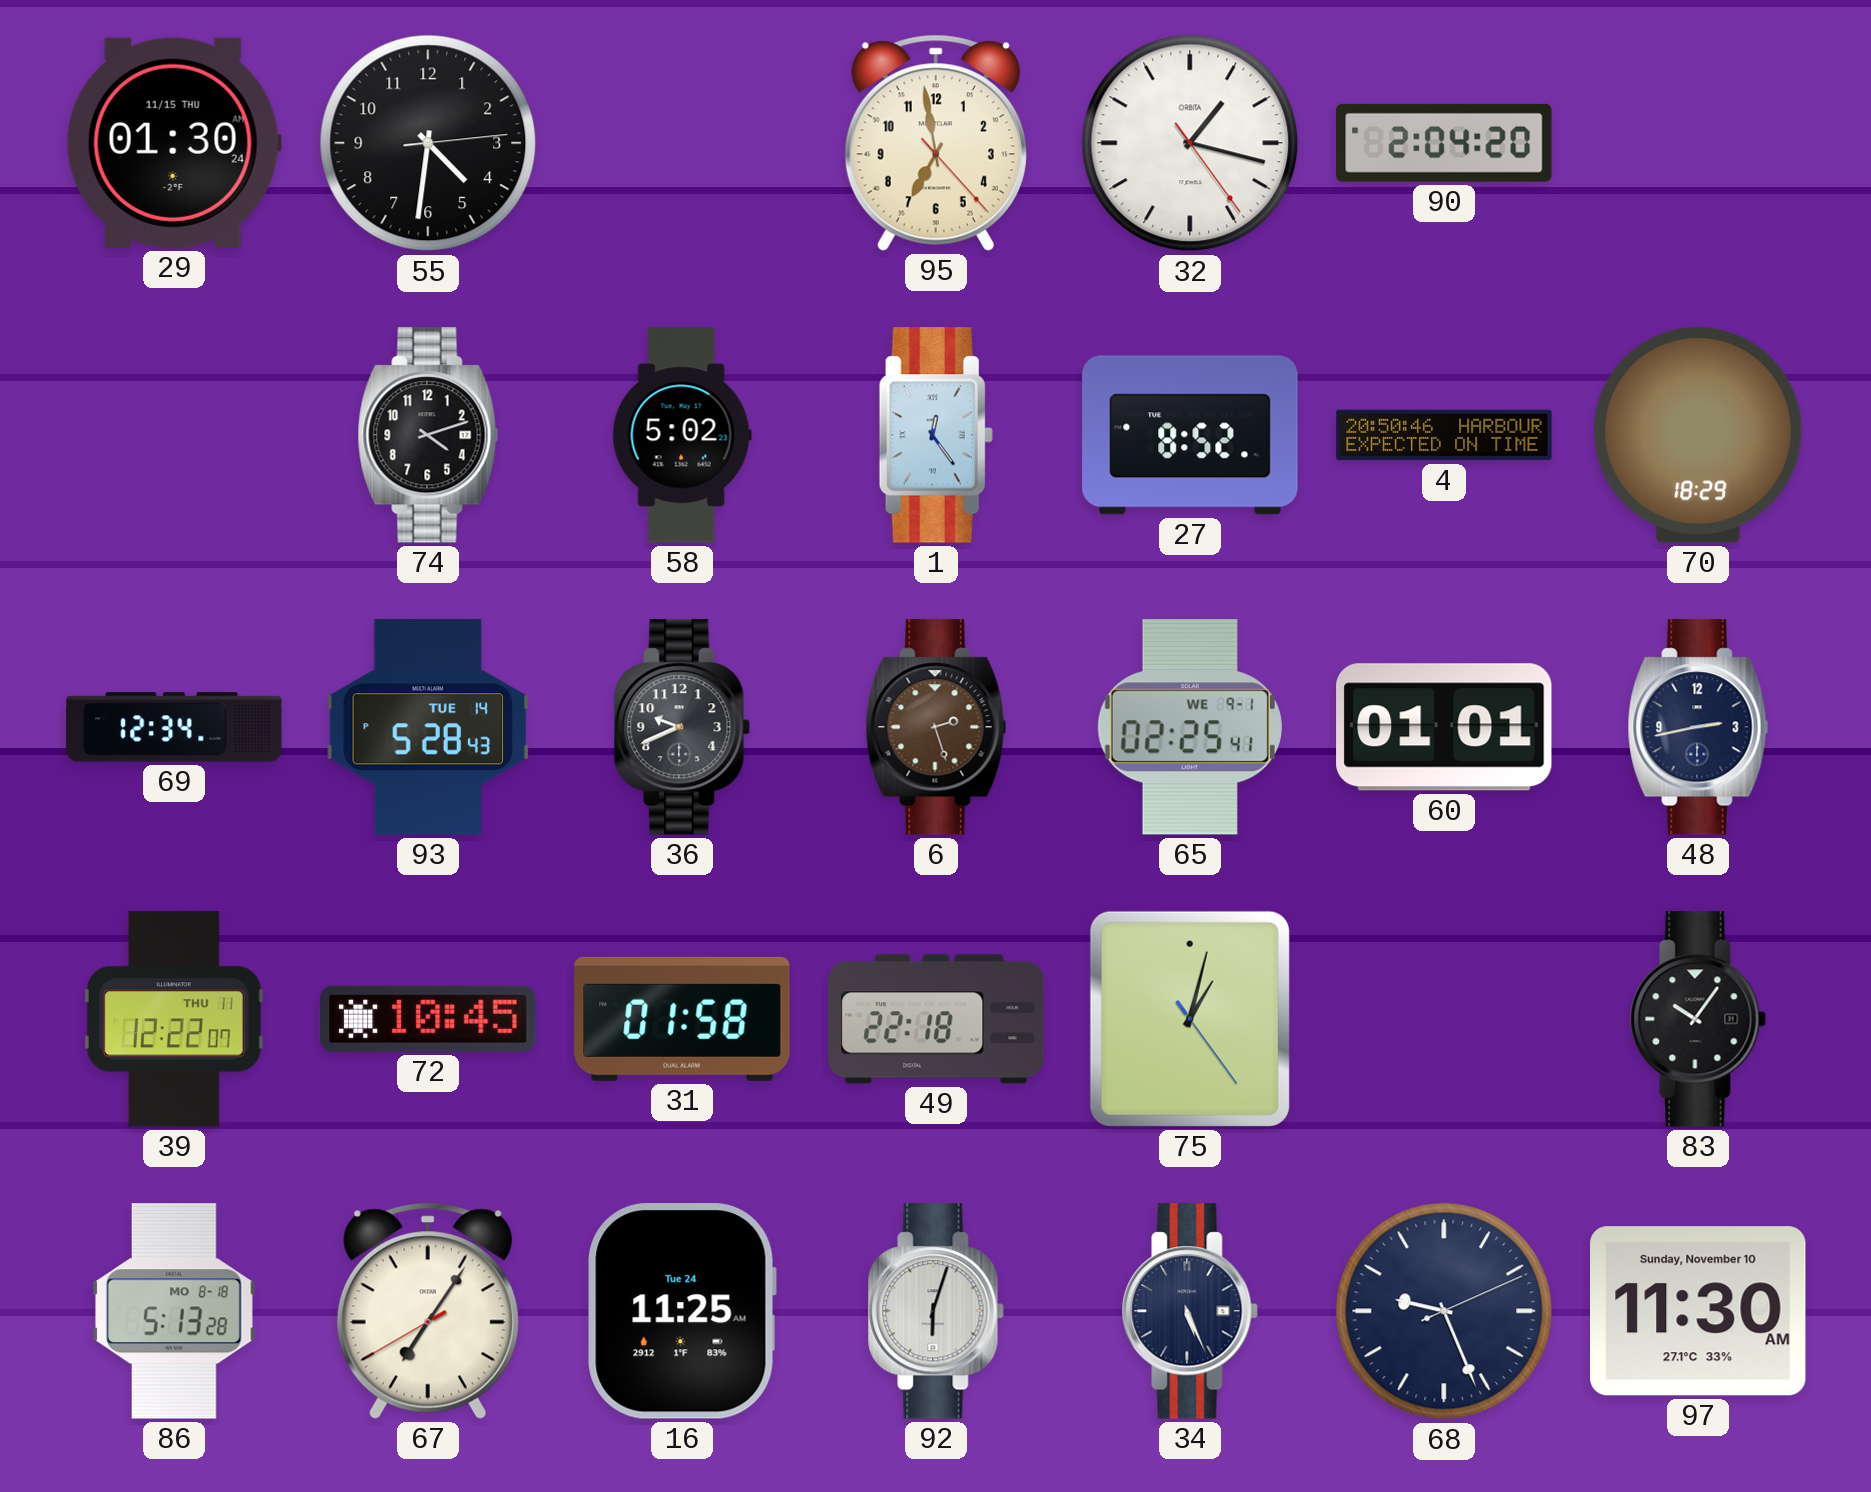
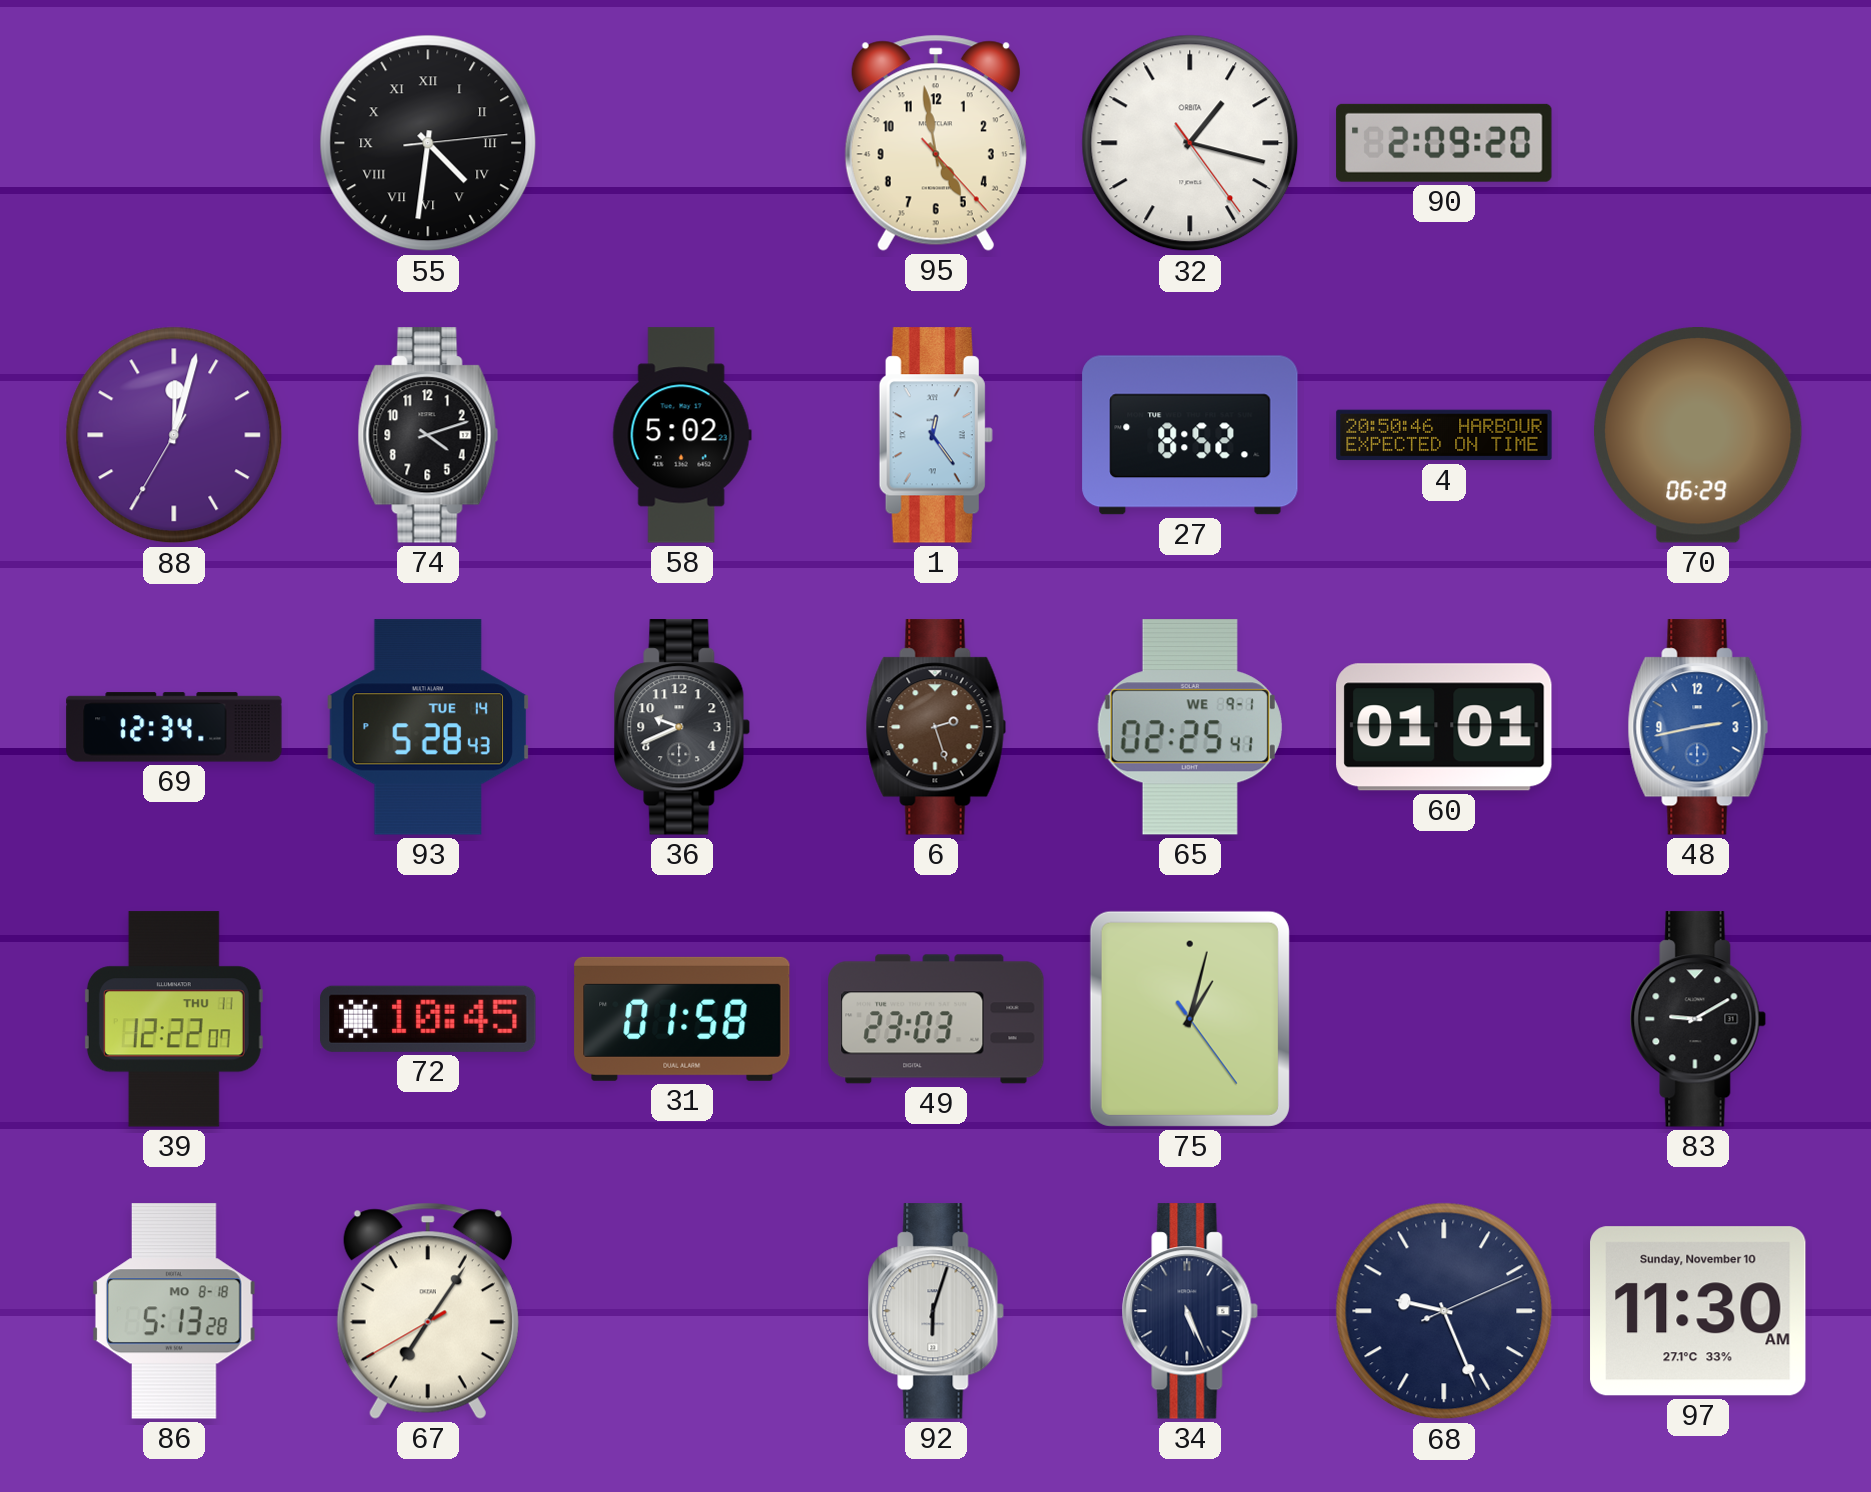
29: 01:30 -> none (174, 143)
55 numerals: Arabic -> Roman (428, 143)
95: 6:58 -> 4:58 (936, 143)
90: 2:04 -> 2:09 (1444, 143)
88: none -> 12:02 (174, 435)
70: 18:29 -> 06:29 (1698, 436)
48 dial: navy -> blue (1698, 727)
49: 22:18 -> 23:03 (936, 1019)
83: 10:06 -> 9:10 (1698, 1019)
16: 11:25 -> none (682, 1311)
